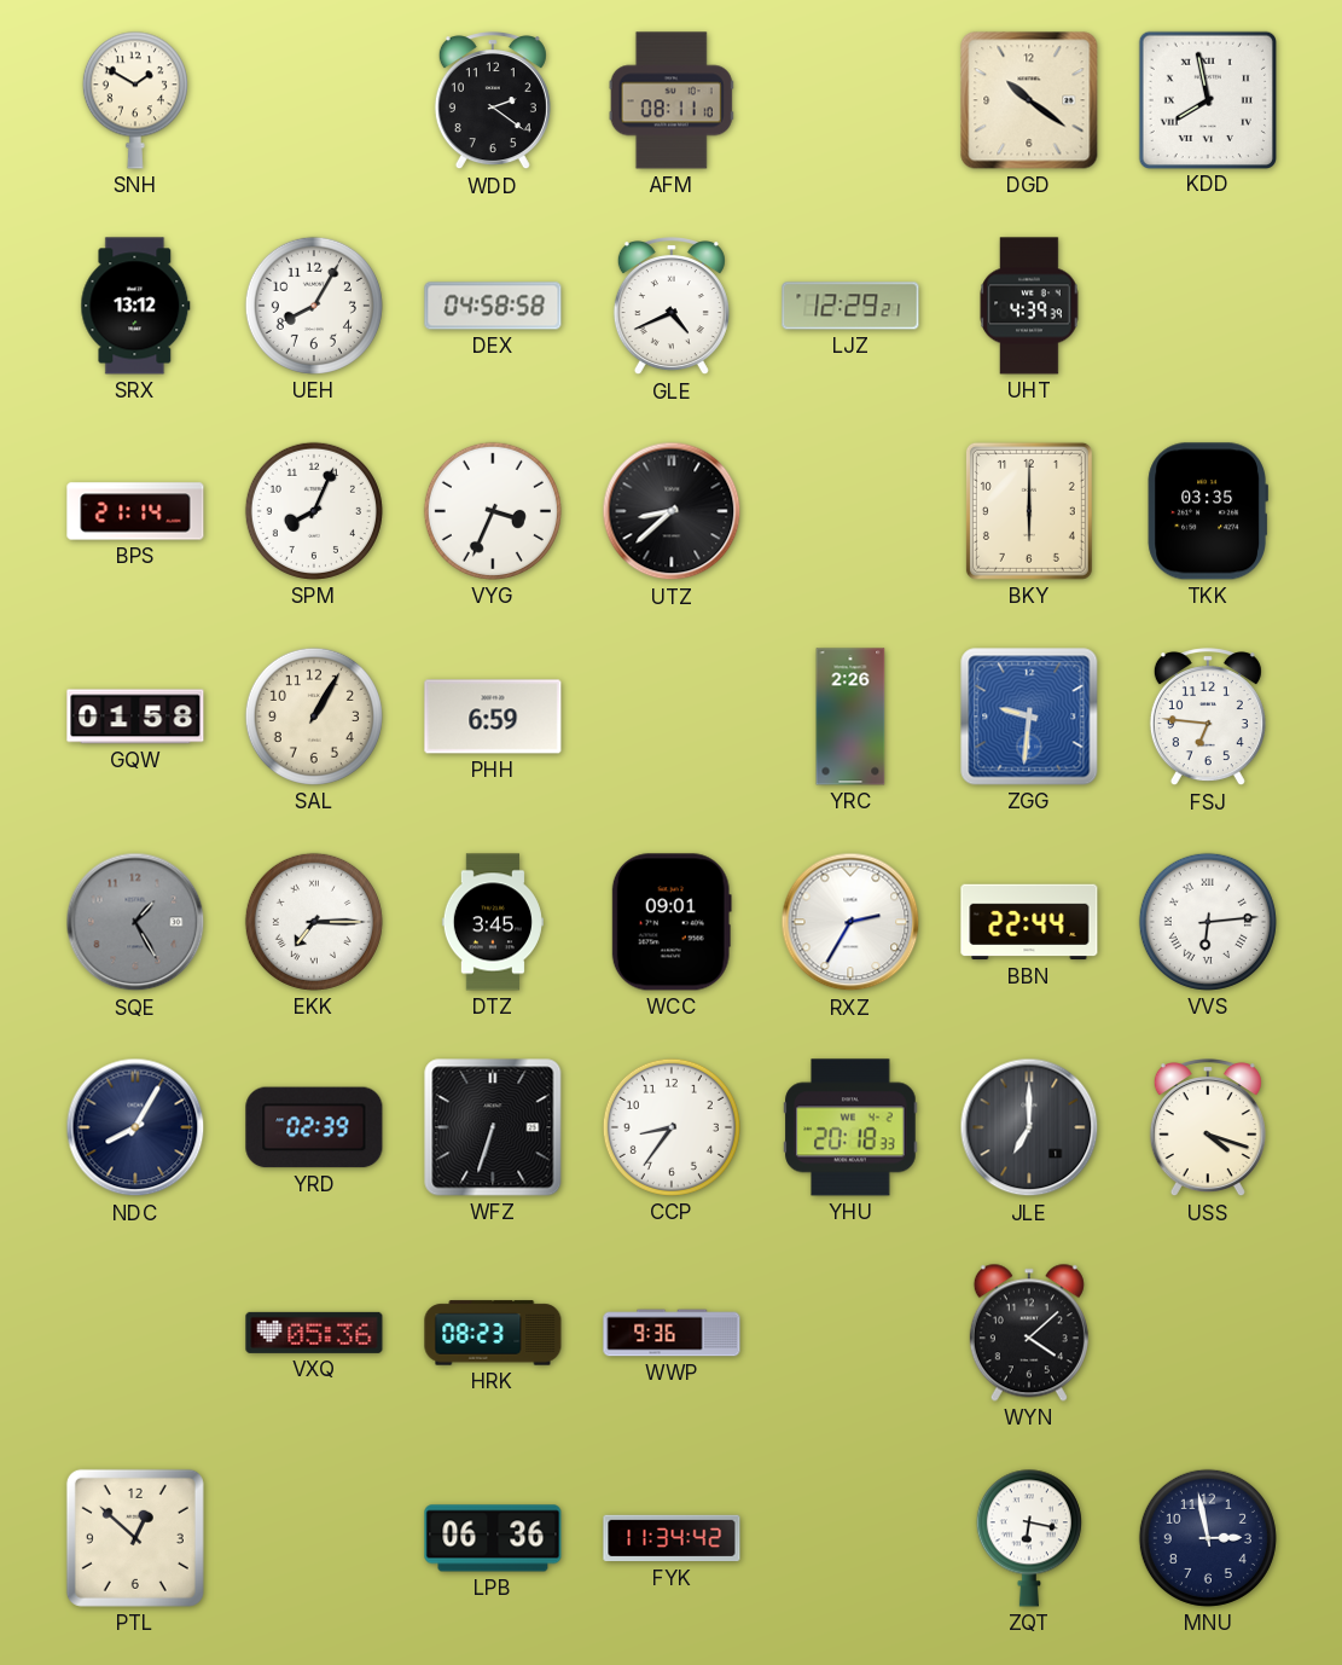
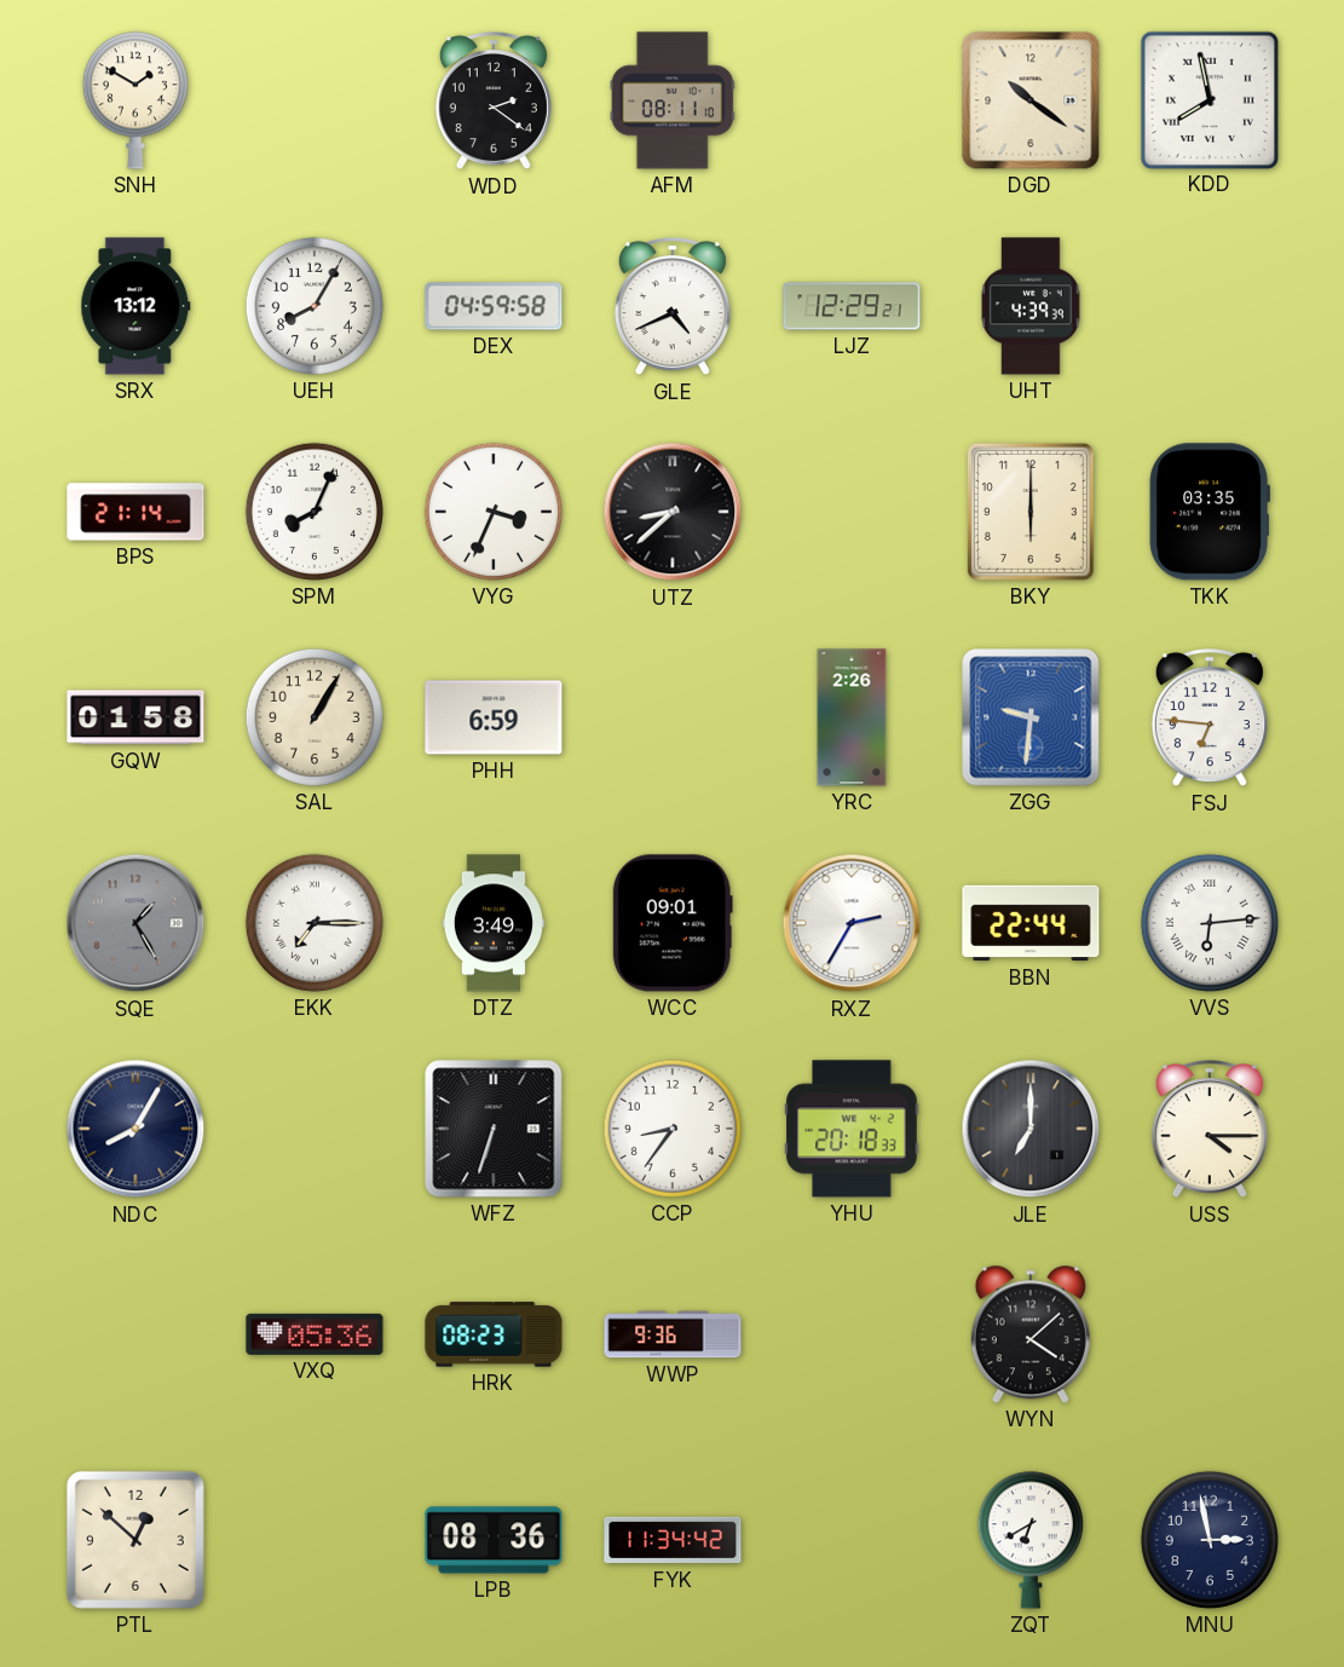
DEX: 04:58 -> 04:59 (494, 306)
DTZ: 3:45 -> 3:49 (494, 923)
YRD: 02:39 -> none (314, 1127)
USS: 4:18 -> 4:15 (1210, 1130)
LPB: 06:36 -> 08:36 (494, 1540)
ZQT: 6:17 -> 6:40 (1031, 1540)
